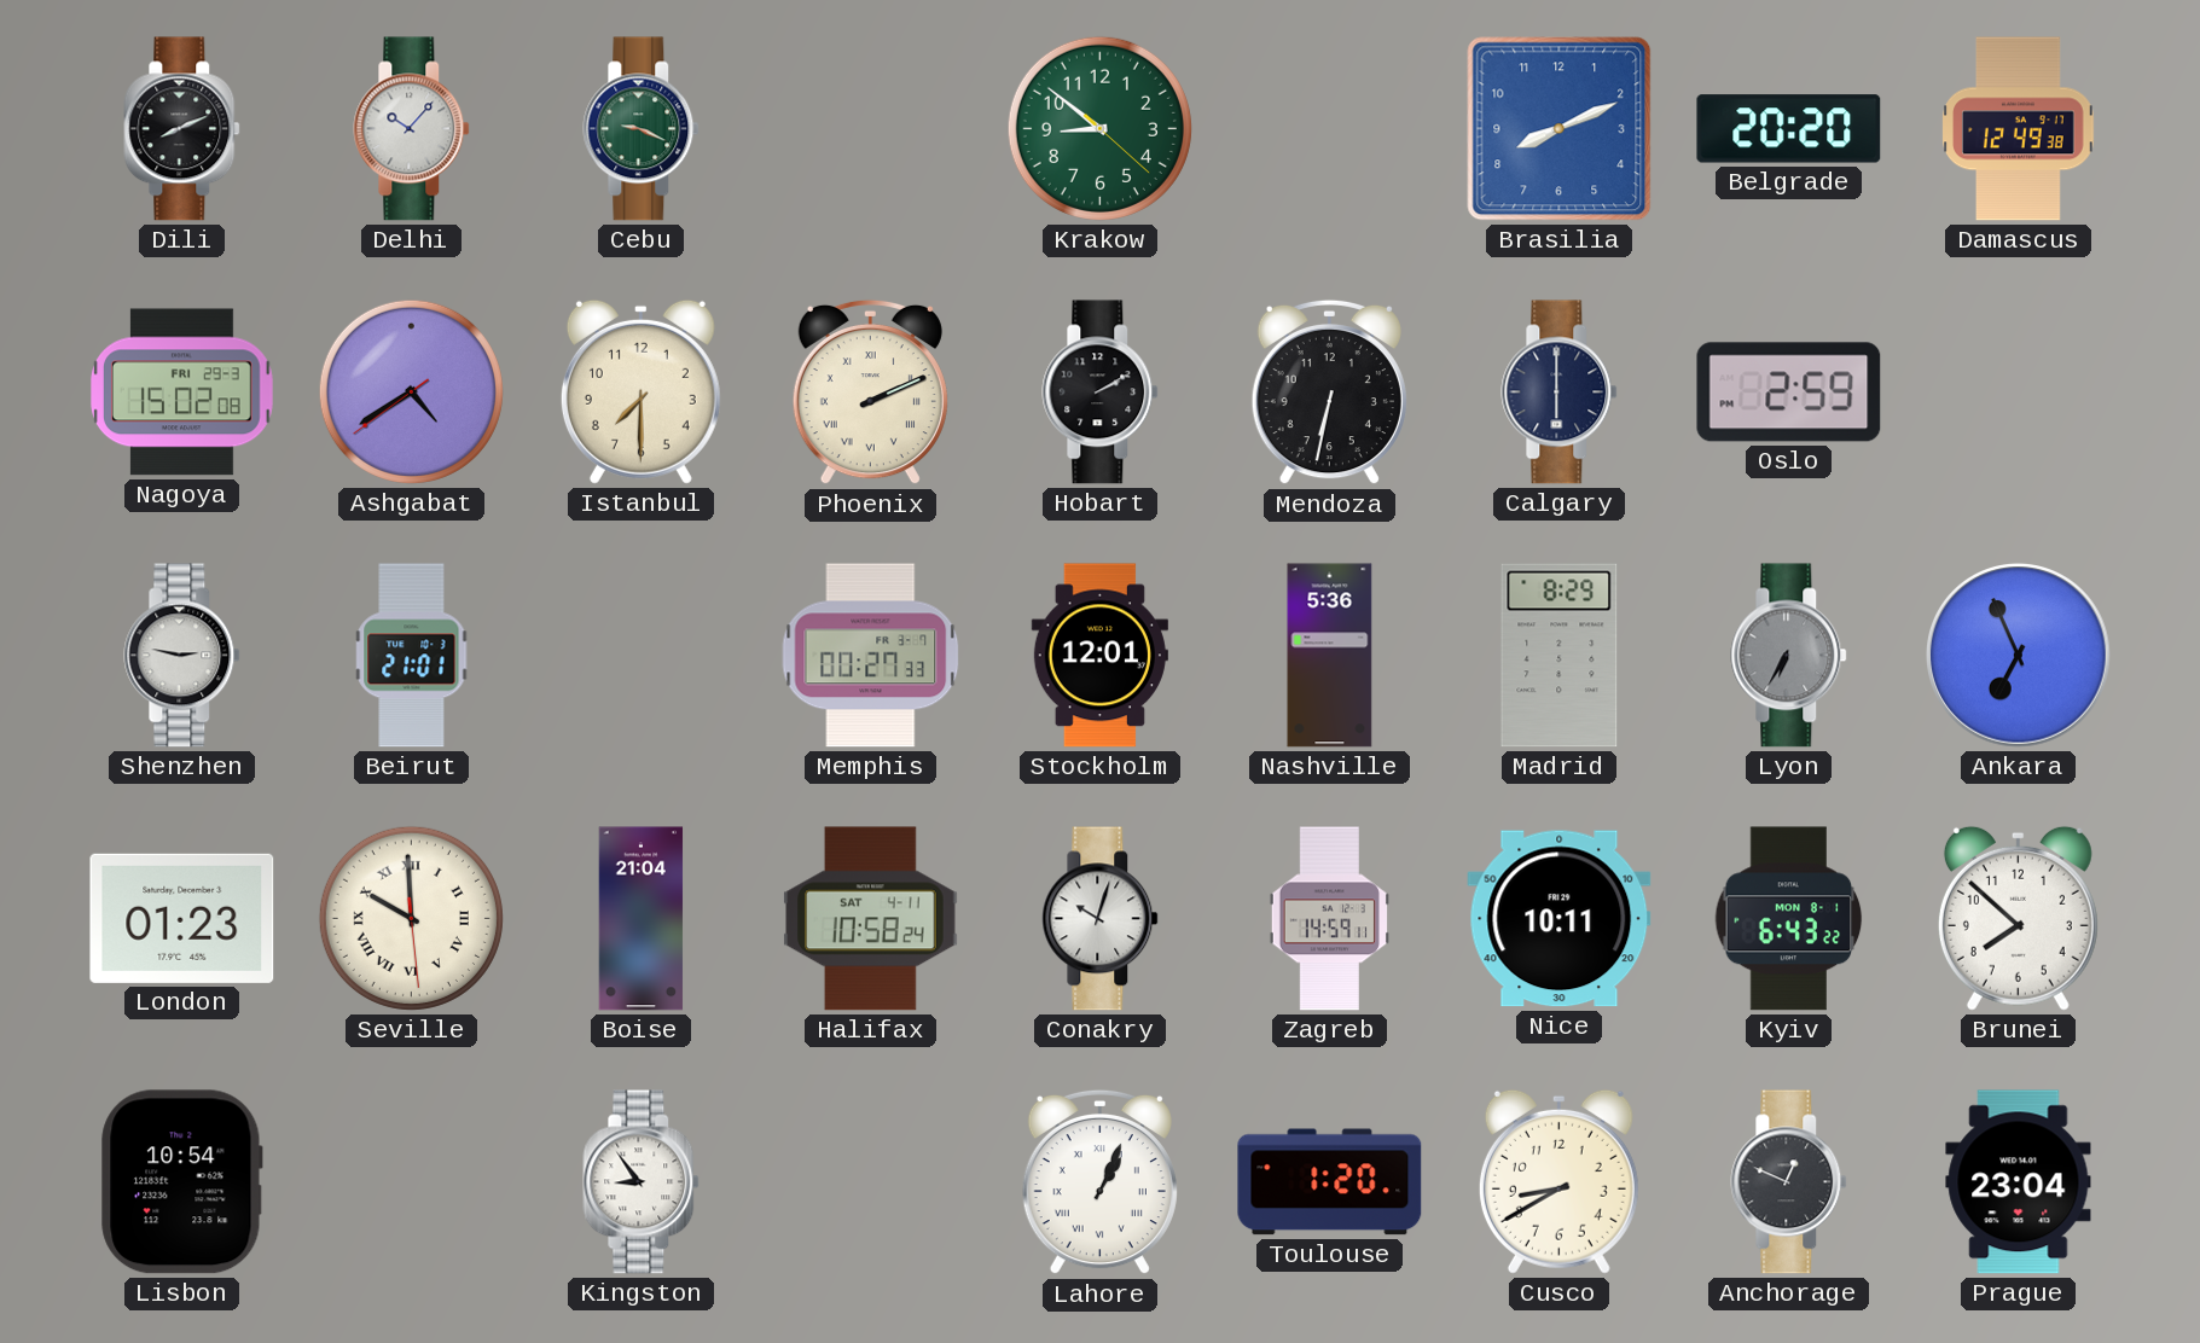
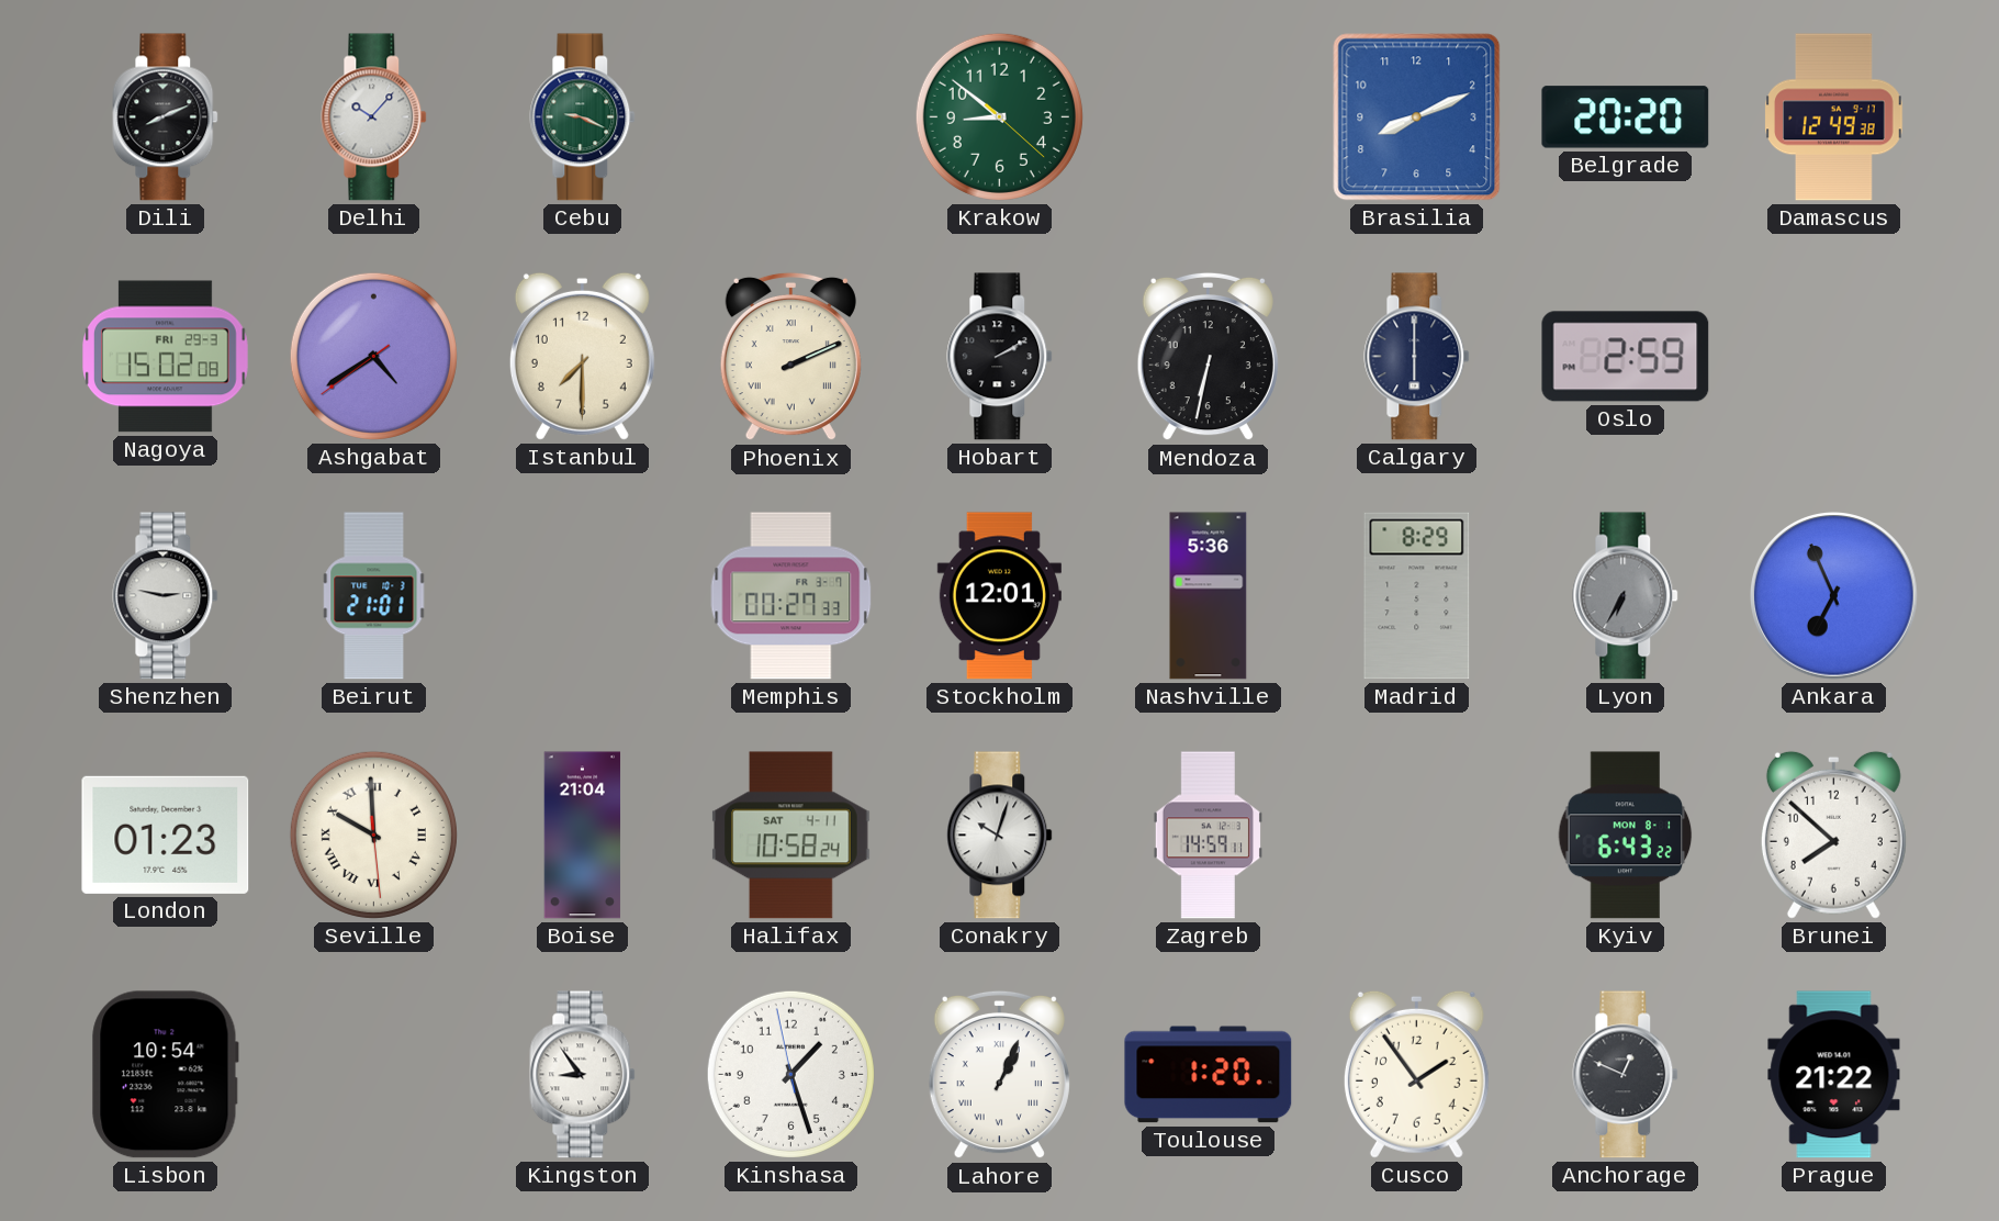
Nice: 10:11 -> none (1560, 919)
Kinshasa: none -> 1:26 (790, 1074)
Cusco: 8:40 -> 1:54 (1416, 1074)
Prague: 23:04 -> 21:22 (1834, 1075)
